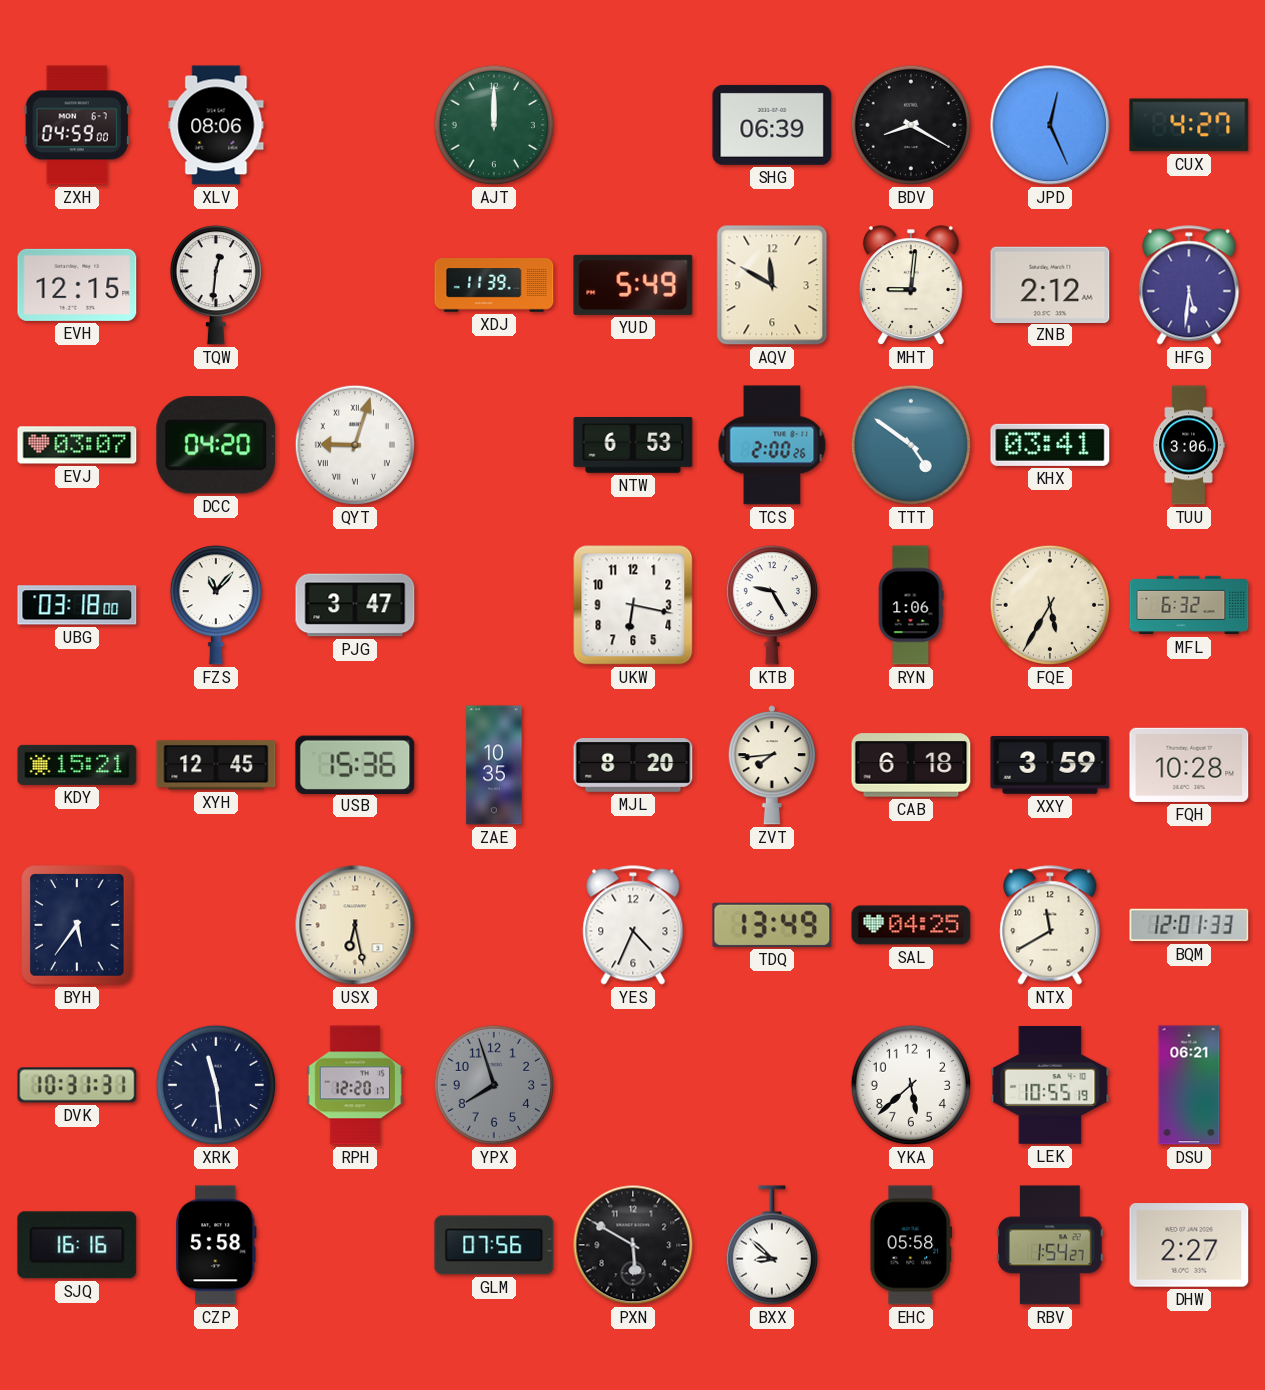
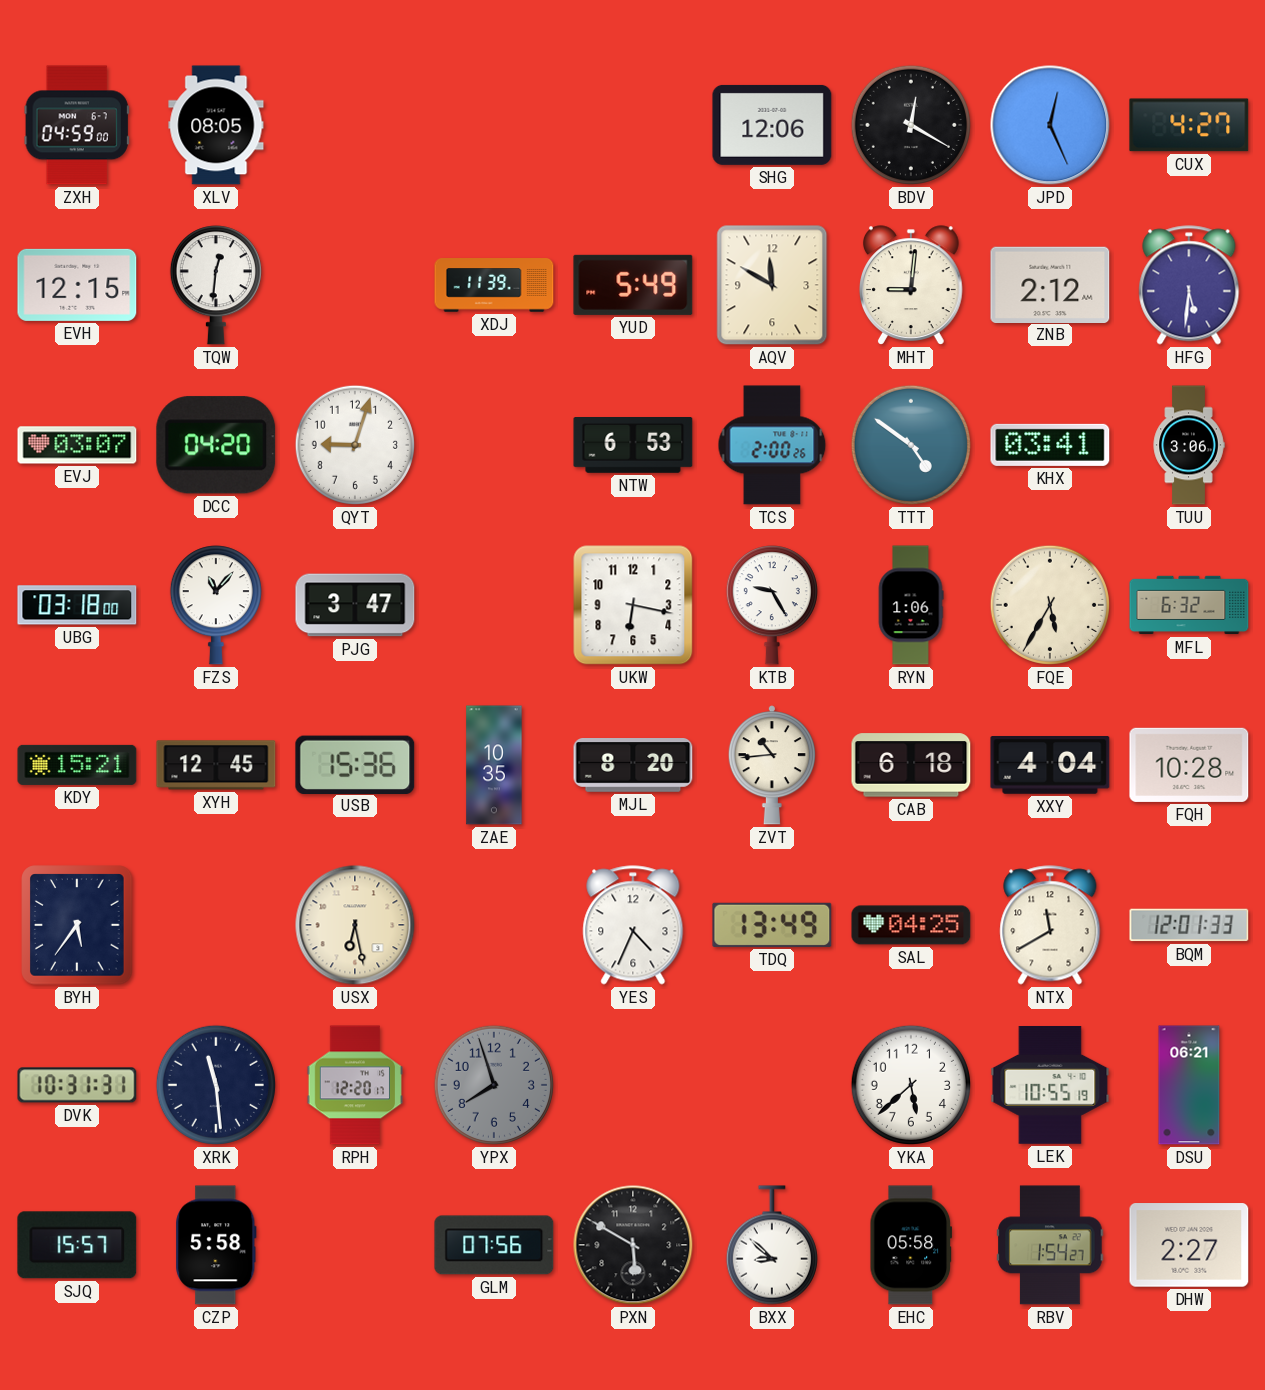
XLV: 08:06 -> 08:05 (216, 125)
AJT: 12:00 -> none (494, 125)
SHG: 06:39 -> 12:06 (772, 125)
BDV: 8:20 -> 12:20 (911, 125)
QYT numerals: Roman -> Arabic (355, 445)
ZVT: 7:44 -> 10:44 (772, 765)
XXY: 3:59 -> 4:04 (1050, 766)
SJQ: 16:16 -> 15:57 (77, 1245)
